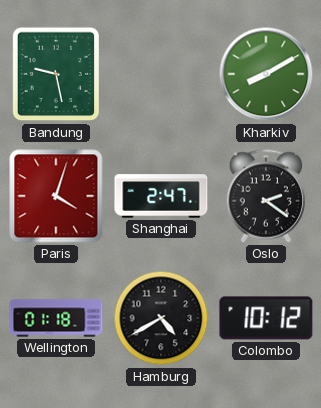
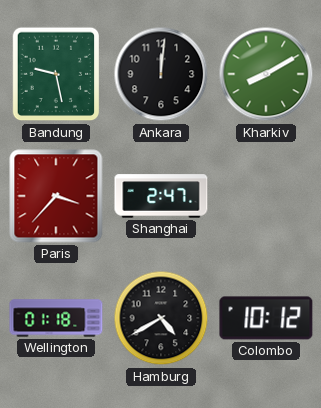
Ankara: none -> 12:01 (161, 74)
Paris: 4:03 -> 3:37 (56, 196)
Oslo: 2:21 -> none (265, 196)
